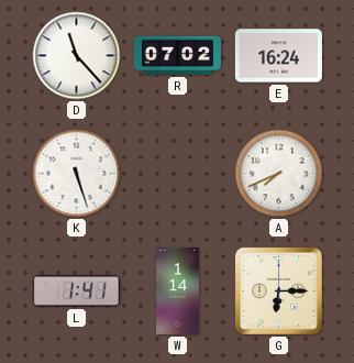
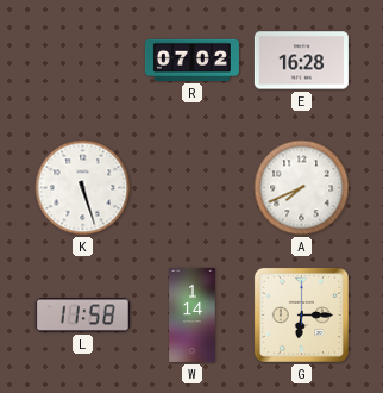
D: 11:23 -> none (77, 56)
E: 16:24 -> 16:28 (301, 61)
L: 1:41 -> 11:58 (82, 316)
